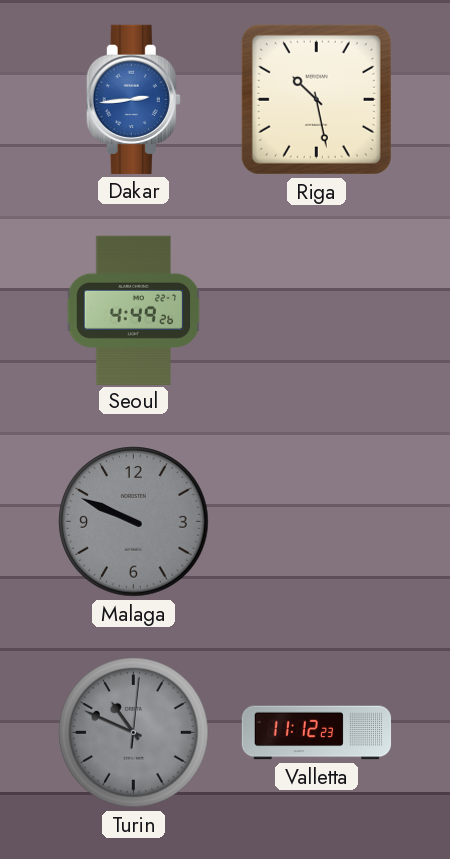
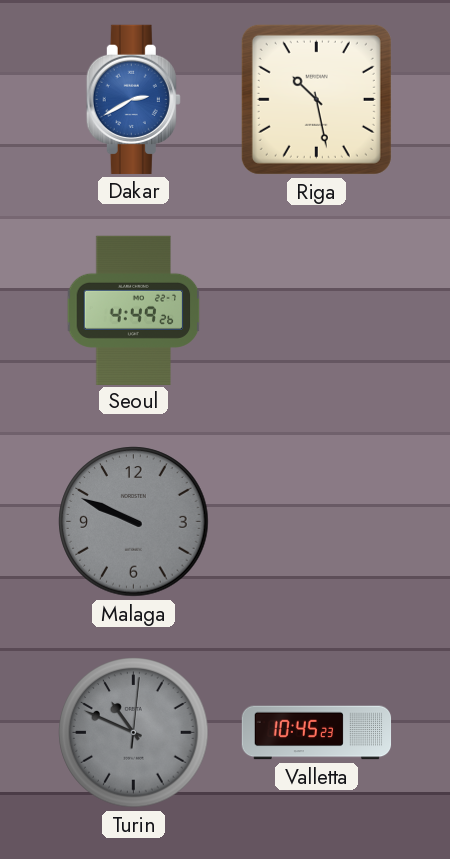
Dakar: 2:44 -> 2:40 (133, 99)
Valletta: 11:12 -> 10:45 (317, 733)
